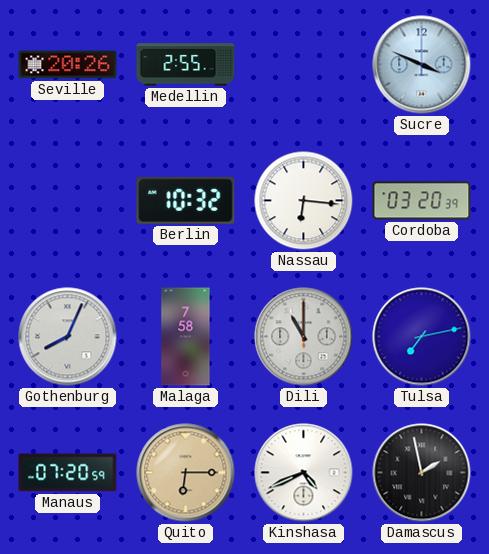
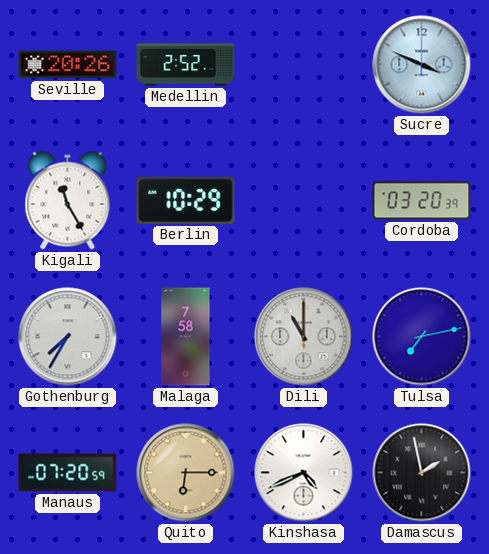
Medellin: 2:55 -> 2:52 (186, 65)
Kigali: none -> 11:25 (68, 201)
Berlin: 10:32 -> 10:29 (186, 200)
Nassau: 6:16 -> none (304, 201)
Gothenburg: 8:04 -> 7:35 (68, 337)
